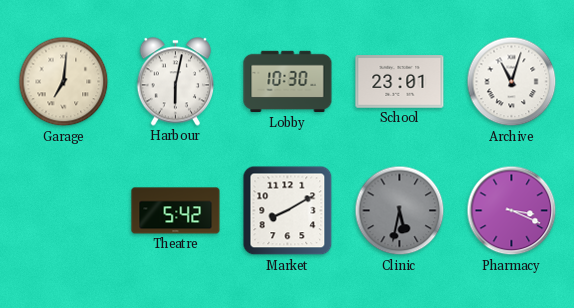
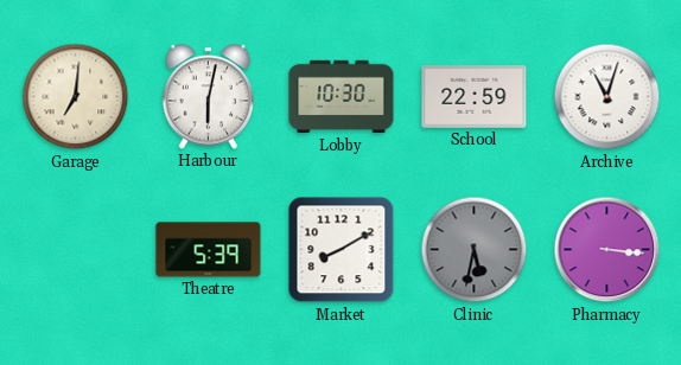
School: 23:01 -> 22:59 (475, 97)
Theatre: 5:42 -> 5:39 (209, 250)
Pharmacy: 3:19 -> 3:16 (607, 250)
